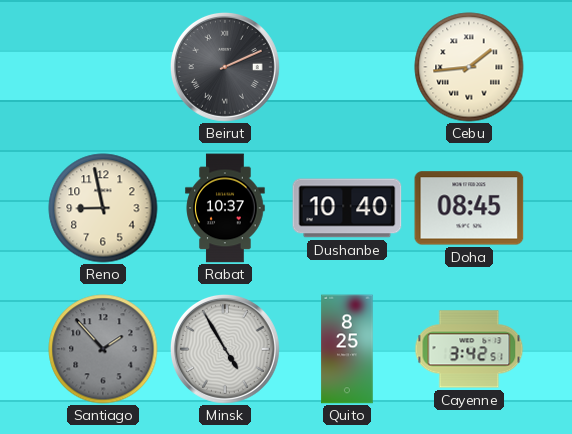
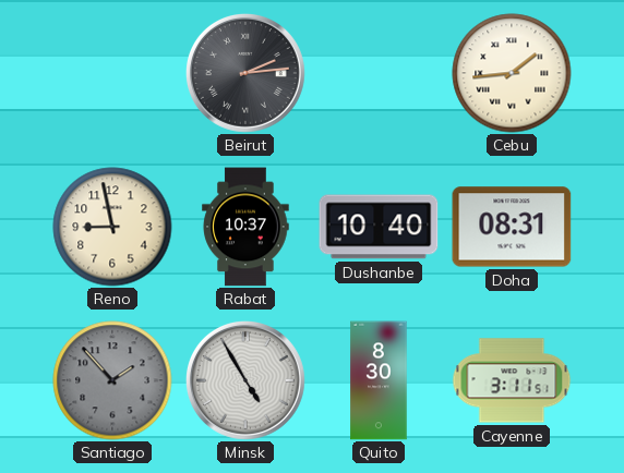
Beirut: 2:11 -> 2:14 (245, 73)
Doha: 08:45 -> 08:31 (512, 227)
Quito: 8:25 -> 8:30 (379, 380)
Cayenne: 3:42 -> 3:11 (512, 380)
